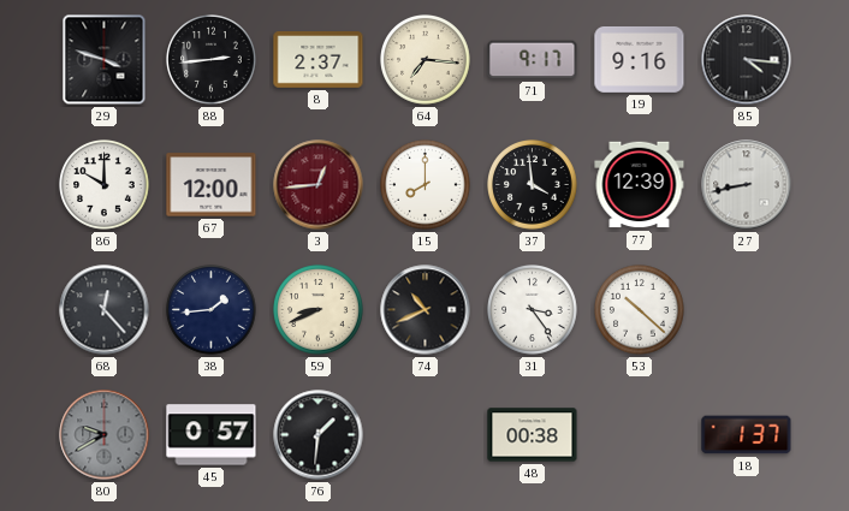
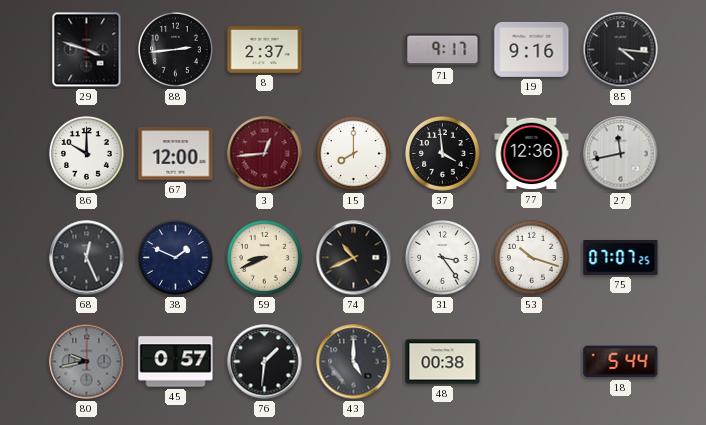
64: 7:16 -> none (426, 60)
77: 12:39 -> 12:36 (532, 154)
27: 8:43 -> 11:43 (621, 154)
68: 12:23 -> 12:26 (87, 258)
38: 1:44 -> 1:49 (176, 258)
53: 10:22 -> 10:18 (532, 258)
75: none -> 07:07 (621, 258)
80: 9:40 -> 9:43 (87, 362)
43: none -> 5:00 (354, 362)
18: 1:37 -> 5:44 (621, 362)
